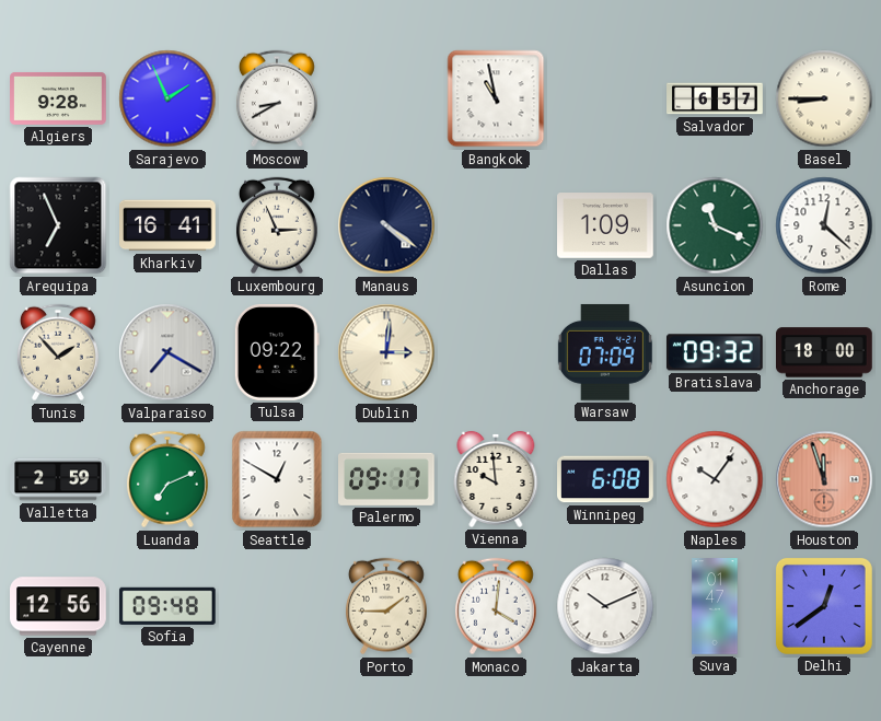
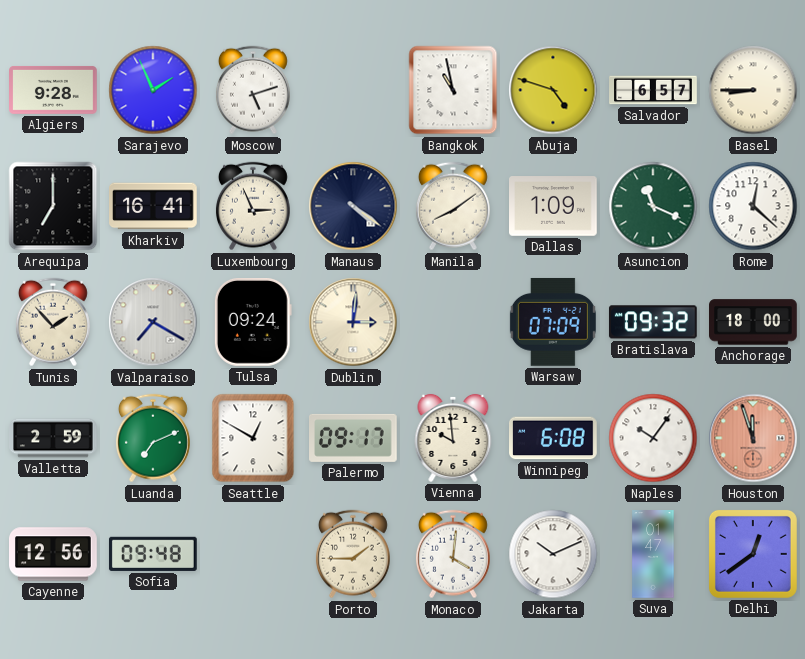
Moscow: 8:40 -> 5:12 (253, 90)
Abuja: none -> 4:48 (553, 90)
Arequipa: 6:56 -> 7:00 (53, 206)
Manila: none -> 8:09 (453, 206)
Tulsa: 09:22 -> 09:24 (253, 323)
